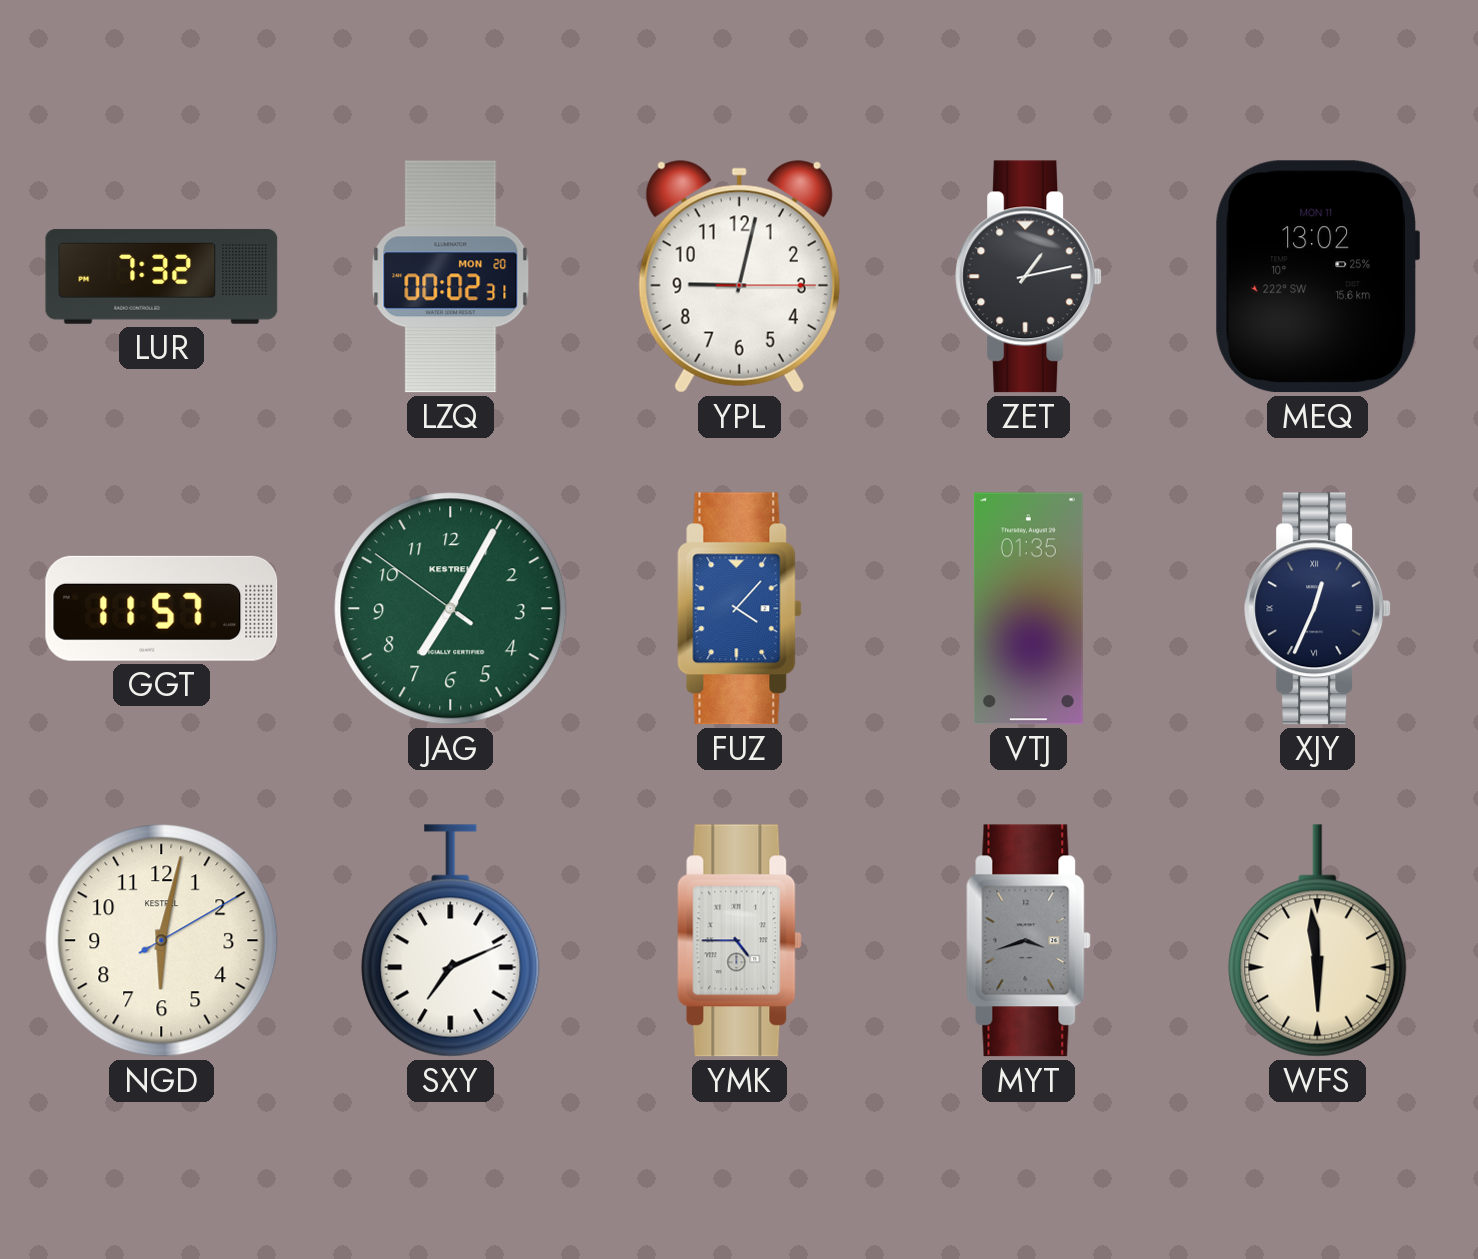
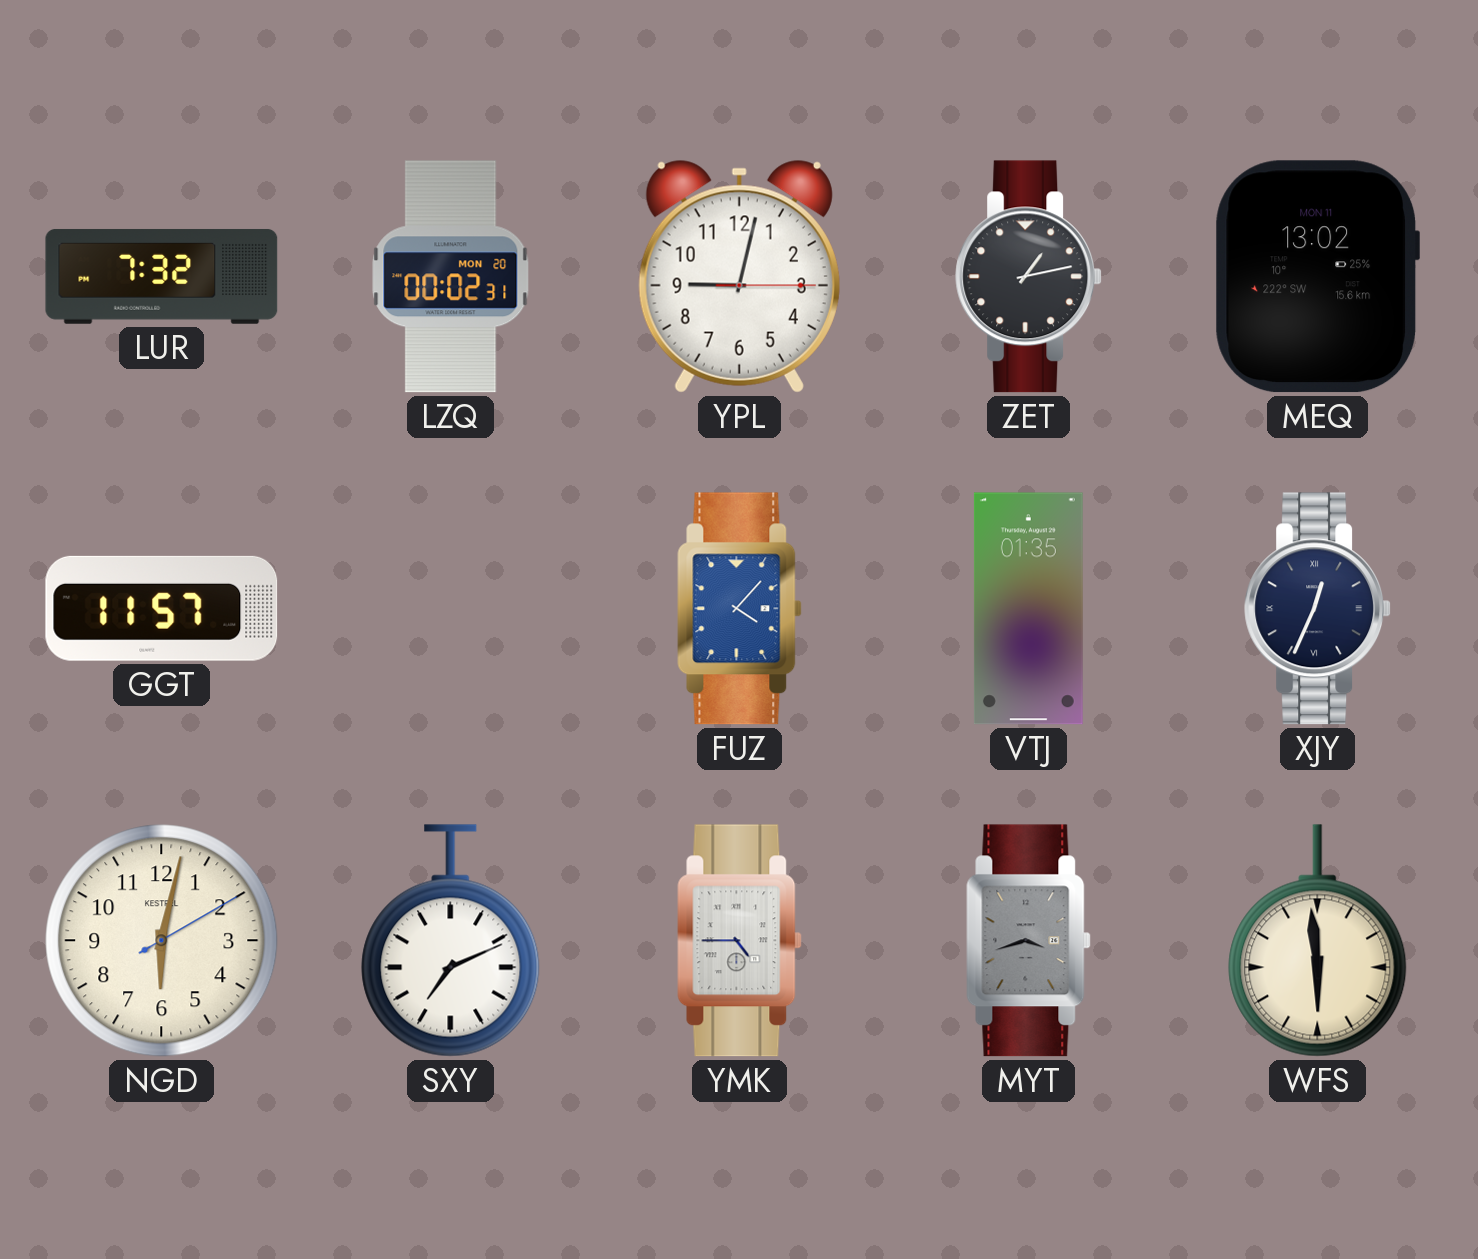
JAG: 7:04 -> none (451, 609)
